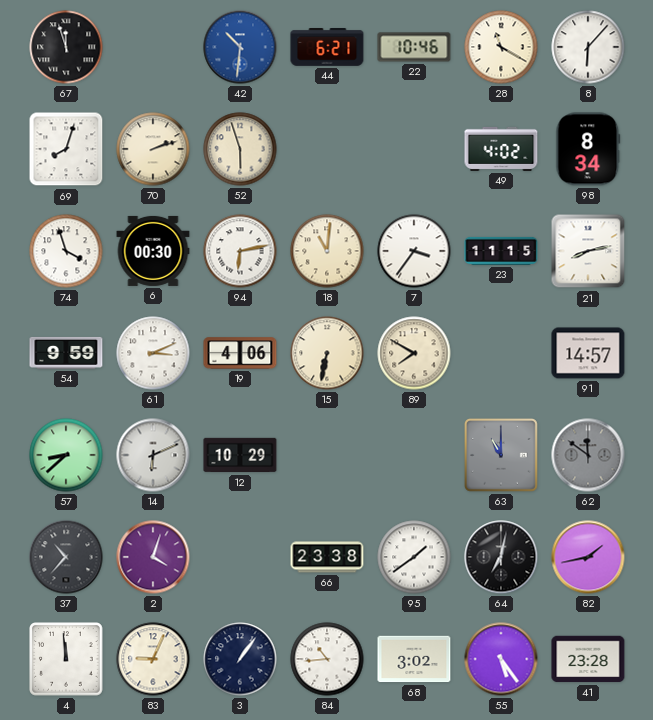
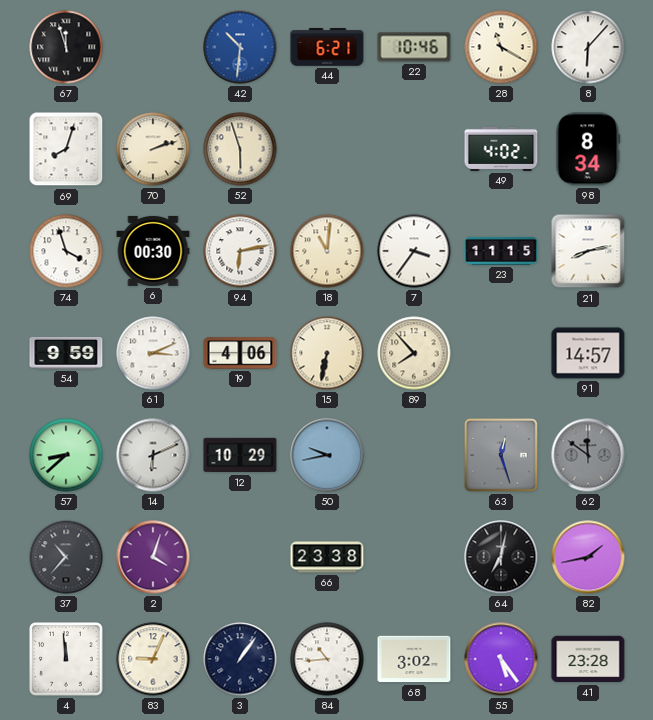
89: 7:50 -> 7:53 (414, 353)
50: none -> 9:43 (327, 455)
63: 11:00 -> 12:27 (501, 455)
95: 1:39 -> none (414, 557)
